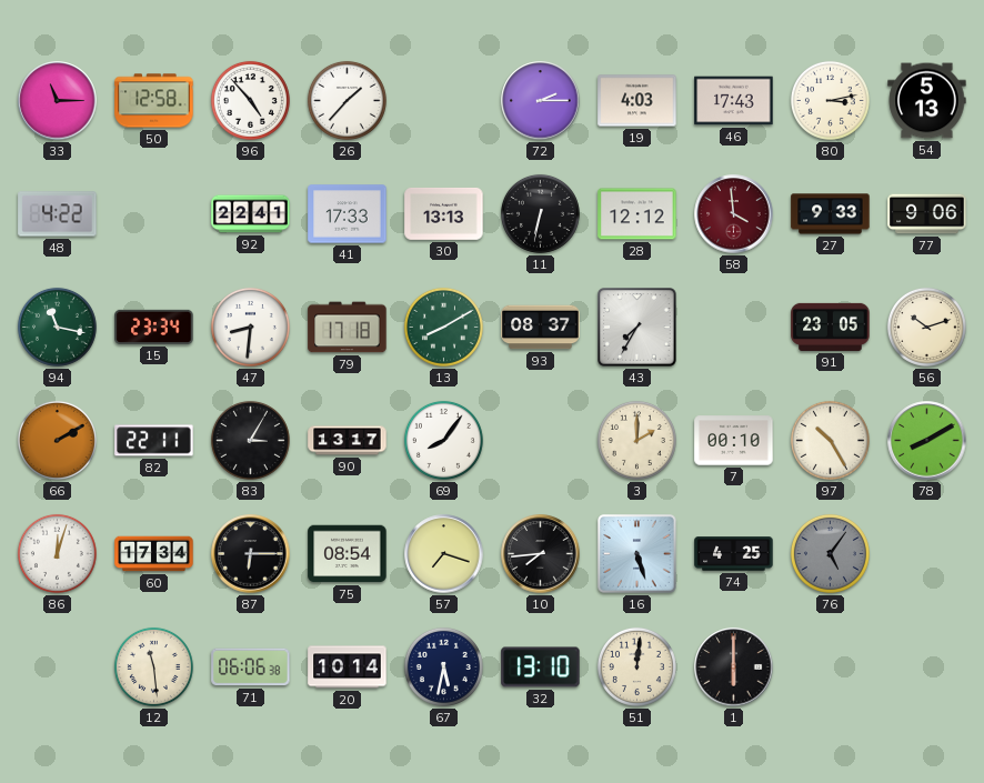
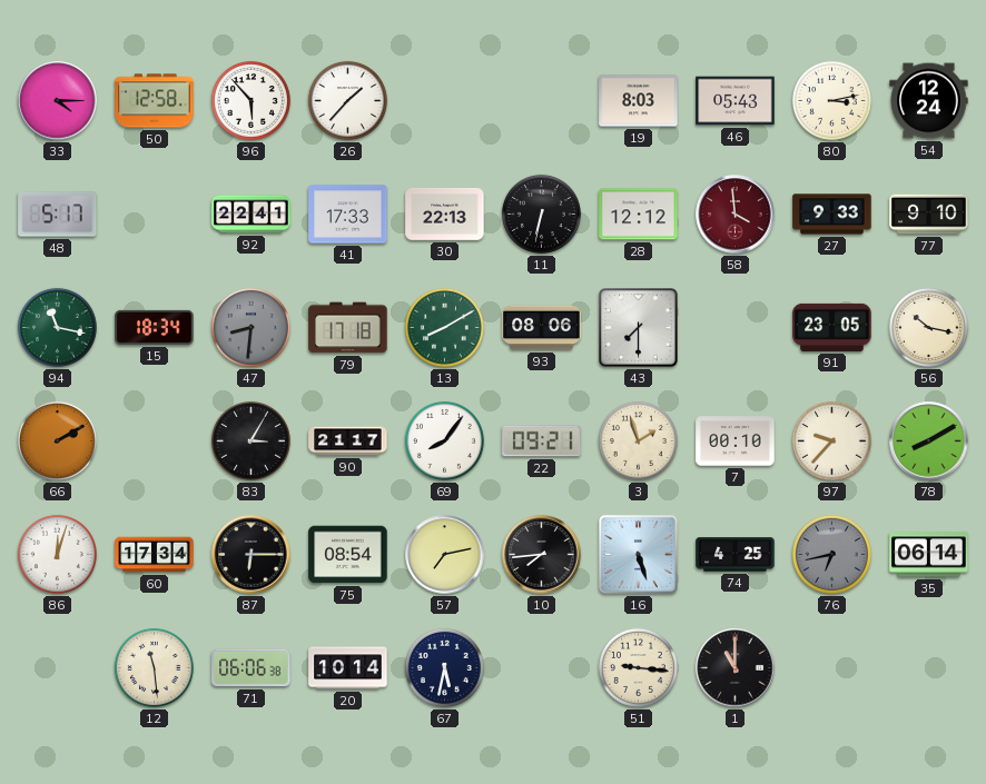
33: 11:15 -> 4:15 (58, 101)
96: 4:53 -> 5:53 (250, 100)
72: 2:15 -> none (541, 101)
19: 4:03 -> 8:03 (639, 101)
46: 17:43 -> 05:43 (736, 101)
54: 5:13 -> 12:24 (929, 101)
48: 4:22 -> 5:17 (58, 215)
30: 13:13 -> 22:13 (445, 214)
77: 9:06 -> 9:10 (929, 215)
15: 23:34 -> 18:34 (155, 327)
47 dial: white -> grey (250, 327)
93: 08:37 -> 08:06 (542, 328)
43: 7:35 -> 7:30 (639, 328)
56: 10:12 -> 10:17 (928, 327)
82: 22:11 -> none (154, 441)
90: 13:17 -> 21:17 (348, 441)
22: none -> 09:21 (542, 441)
3: 2:00 -> 1:57 (638, 440)
97: 10:25 -> 9:37 (831, 440)
57: 7:18 -> 7:13 (445, 555)
76: 5:06 -> 6:43 (831, 554)
35: none -> 06:14 (929, 555)
32: 13:10 -> none (541, 667)
51: 12:01 -> 9:16 (638, 667)
1: 6:00 -> 11:00 (736, 668)
